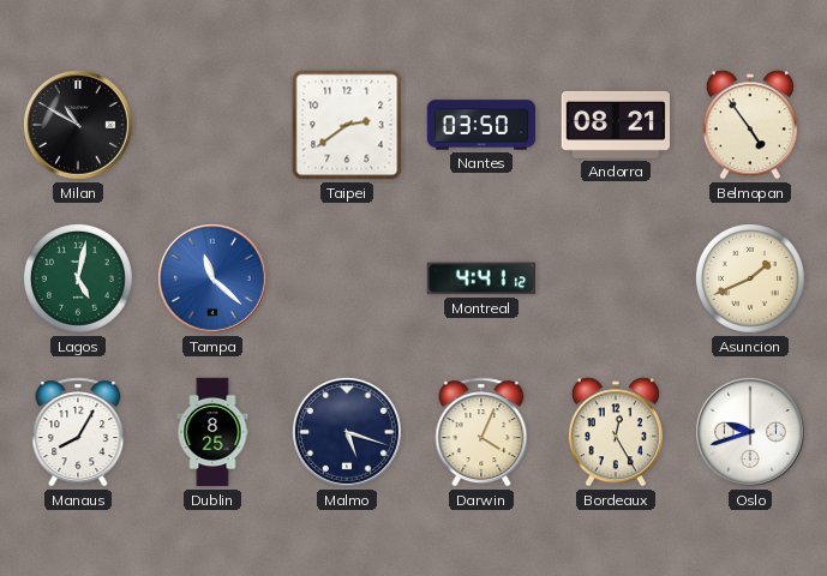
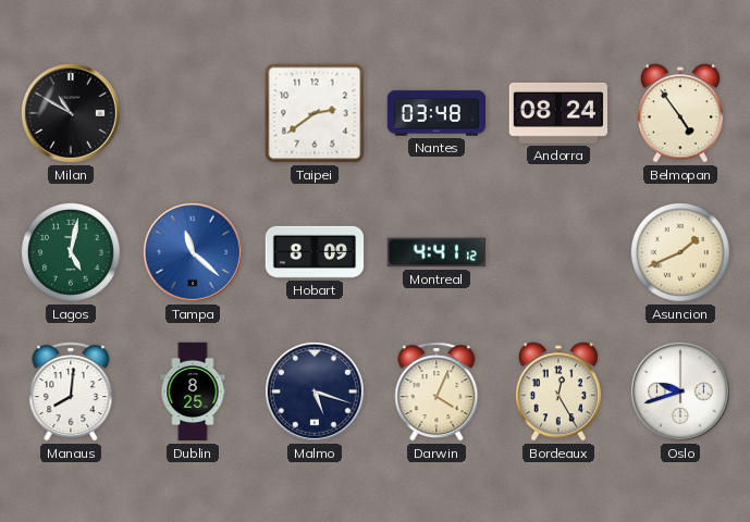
Nantes: 03:50 -> 03:48 (437, 113)
Andorra: 08:21 -> 08:24 (557, 113)
Hobart: none -> 8:09 (315, 252)
Manaus: 8:05 -> 8:01 (71, 391)
